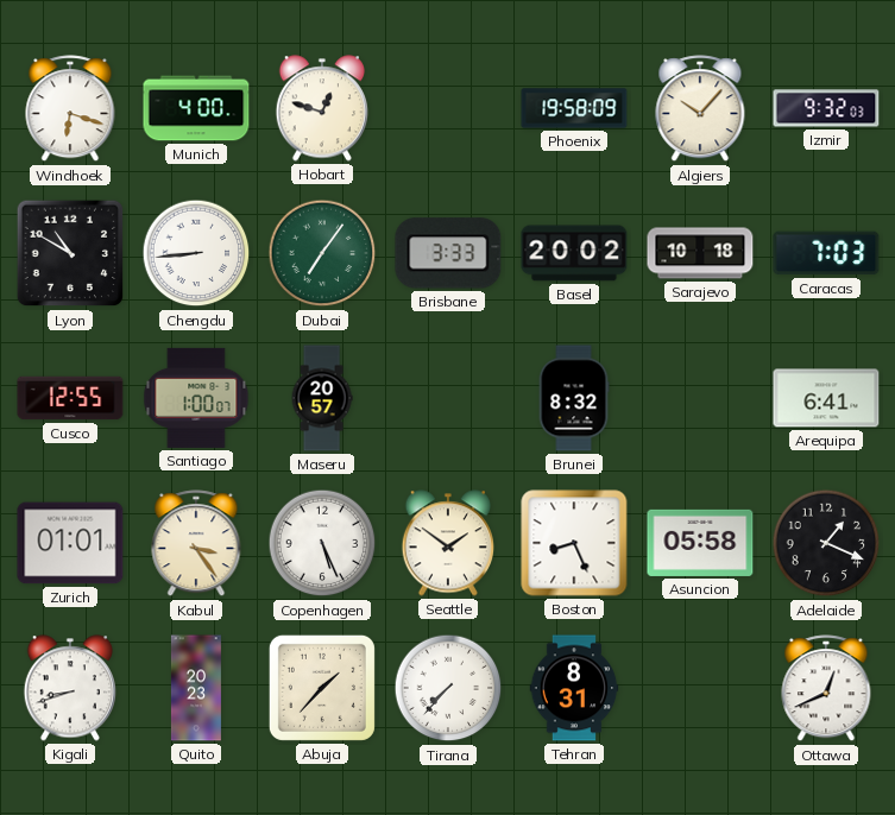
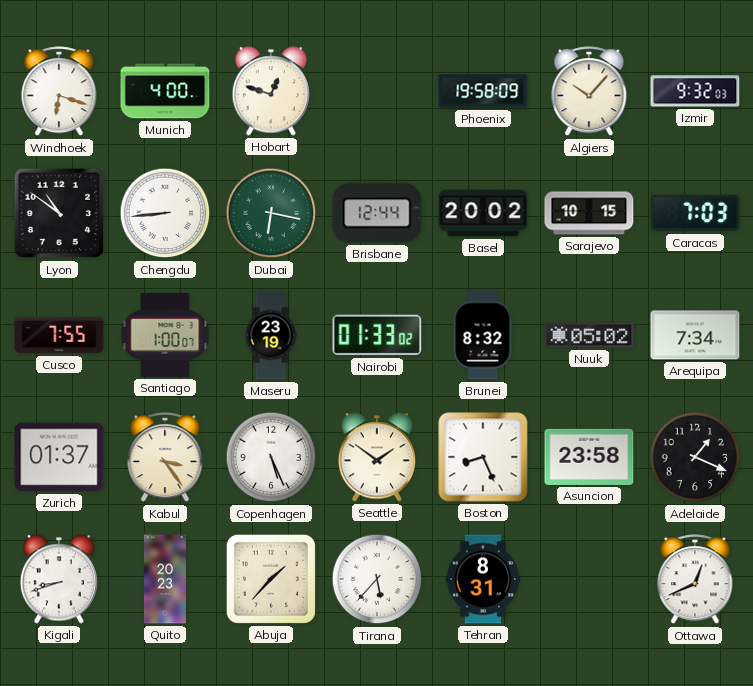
Lyon: 10:50 -> 10:51 (59, 213)
Dubai: 7:06 -> 6:17 (271, 213)
Brisbane: 3:33 -> 12:44 (377, 213)
Sarajevo: 10:18 -> 10:15 (589, 213)
Cusco: 12:55 -> 7:55 (59, 335)
Maseru: 20:57 -> 23:19 (271, 335)
Nairobi: none -> 01:33 (377, 335)
Nuuk: none -> 05:02 (589, 335)
Arequipa: 6:41 -> 7:34 (695, 335)
Zurich: 01:01 -> 01:37 (59, 457)
Asuncion: 05:58 -> 23:58 (589, 457)
Tirana: 7:37 -> 5:37 (377, 579)
